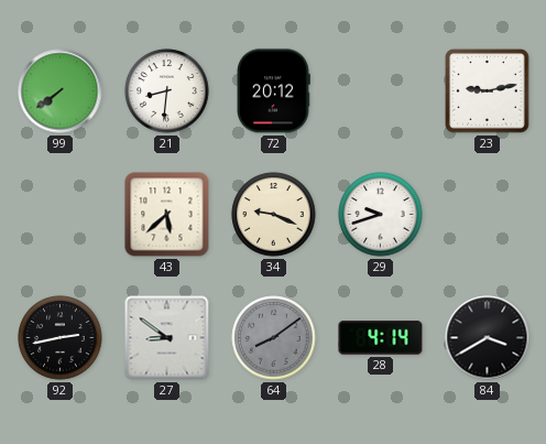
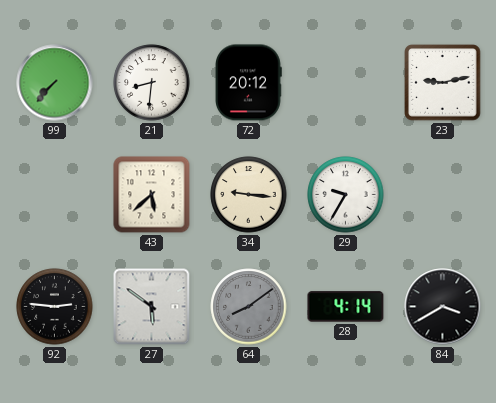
99: 7:39 -> 7:37 (55, 83)
34: 9:19 -> 9:16 (249, 195)
29: 9:42 -> 9:35 (346, 195)
92: 2:43 -> 2:46 (55, 307)
27: 8:51 -> 5:51 (152, 307)
